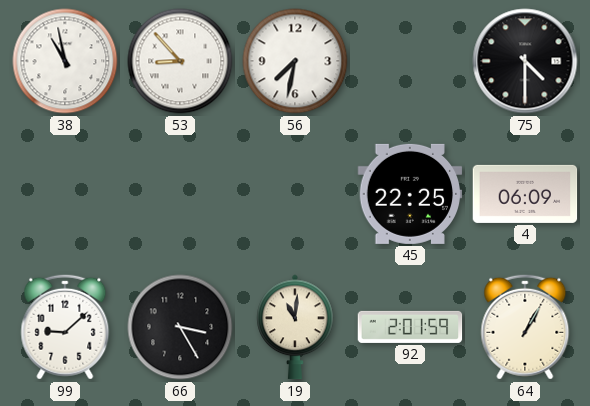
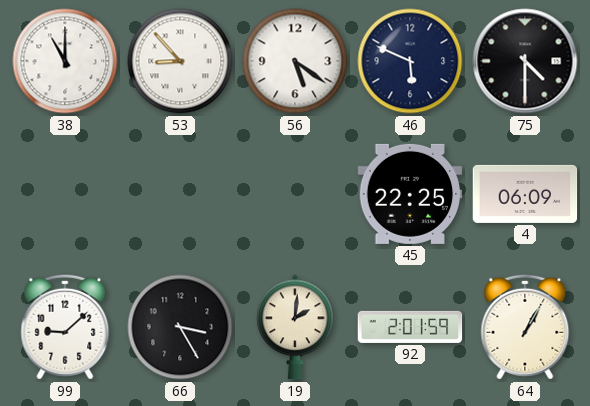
38: 10:58 -> 11:00 (65, 61)
56: 7:32 -> 5:21 (295, 61)
46: none -> 5:49 (410, 61)
19: 11:01 -> 2:01 (295, 327)
